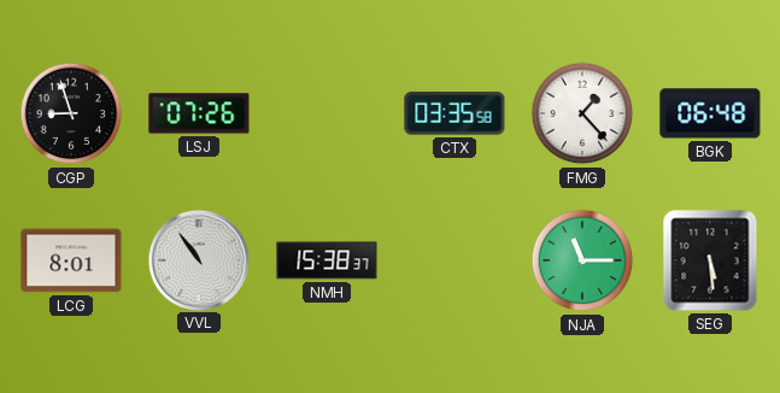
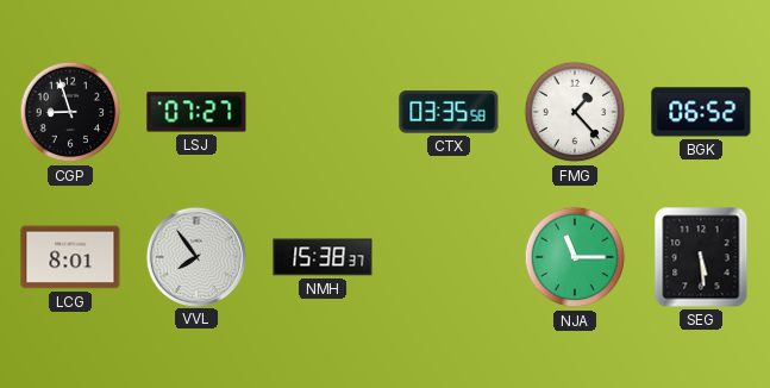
LSJ: 07:26 -> 07:27 (196, 112)
BGK: 06:48 -> 06:52 (701, 112)
VVL: 10:54 -> 7:54 (195, 256)
